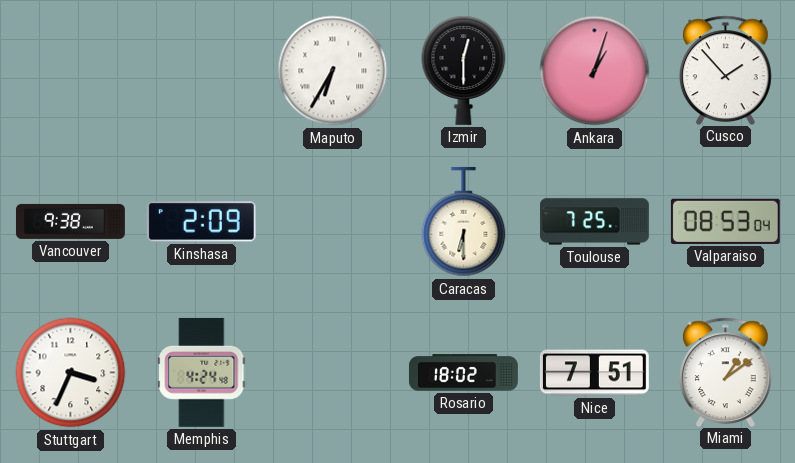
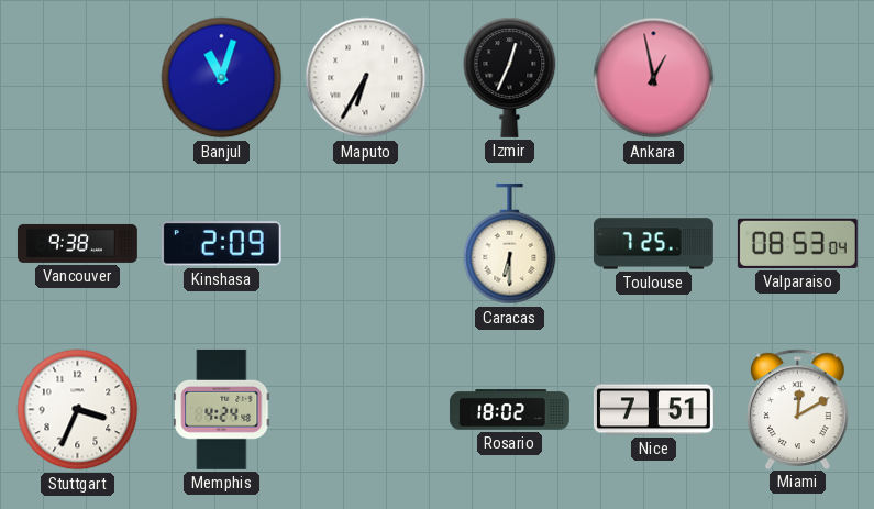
Banjul: none -> 11:03 (222, 78)
Izmir: 12:30 -> 12:34 (510, 77)
Ankara: 1:03 -> 12:58 (654, 78)
Cusco: 1:53 -> none (725, 70)
Miami: 1:09 -> 12:10 (797, 409)
